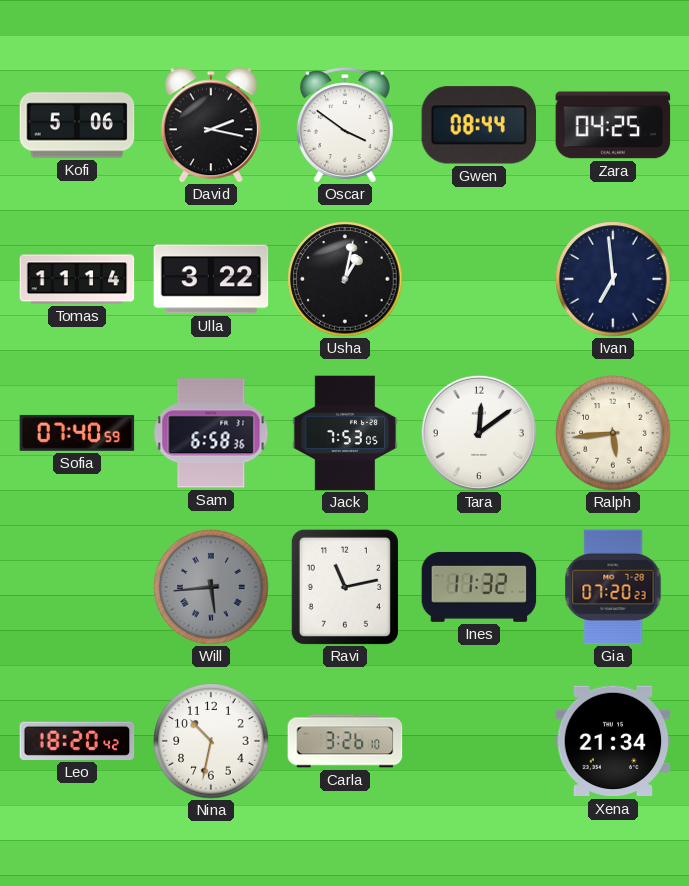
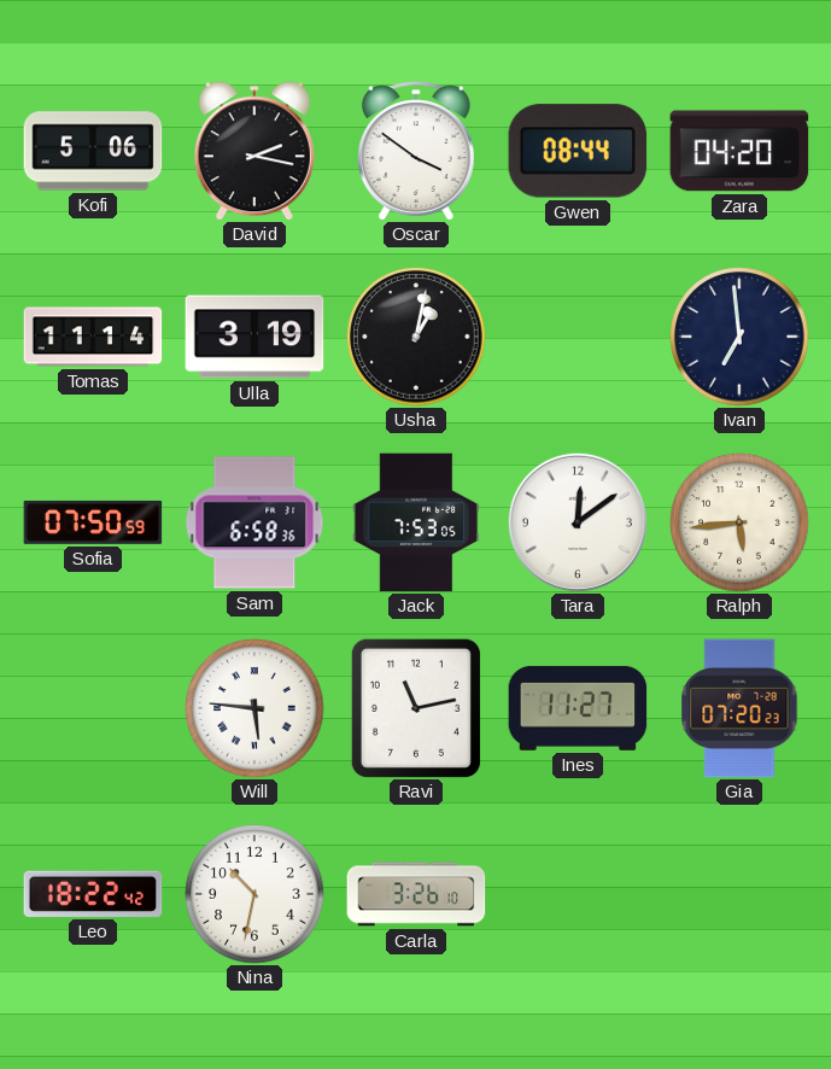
Zara: 04:25 -> 04:20 (739, 151)
Ulla: 3:22 -> 3:19 (254, 337)
Sofia: 07:40 -> 07:50 (93, 522)
Will: 5:44 -> 5:46 (254, 708)
Will dial: grey -> white (254, 708)
Ines: 11:32 -> 11:27 (578, 708)
Leo: 18:20 -> 18:22 (93, 894)
Xena: 21:34 -> none (613, 741)
